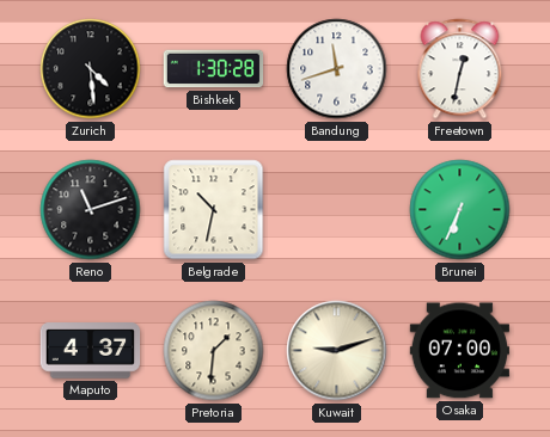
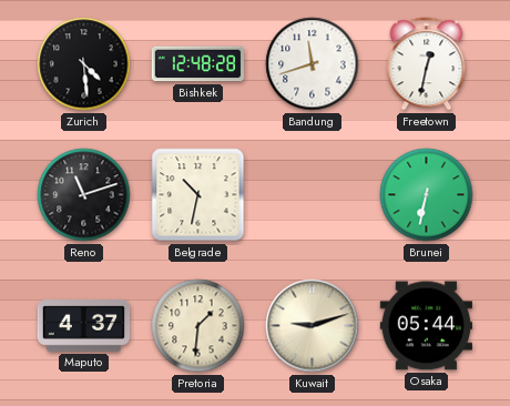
Bishkek: 1:30 -> 12:48 (198, 64)
Brunei: 6:34 -> 6:32 (427, 195)
Osaka: 07:00 -> 05:44 (426, 326)
